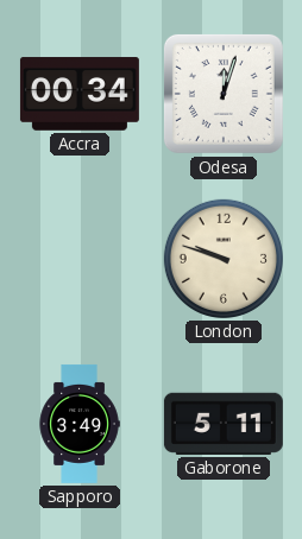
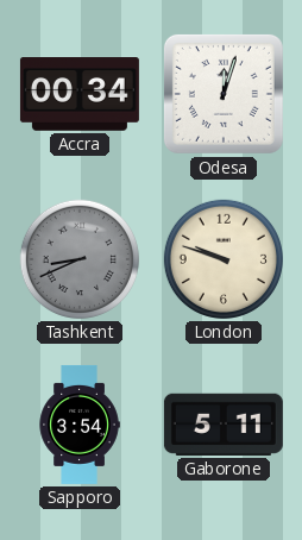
Tashkent: none -> 8:41 (80, 259)
Sapporo: 3:49 -> 3:54 (80, 425)
